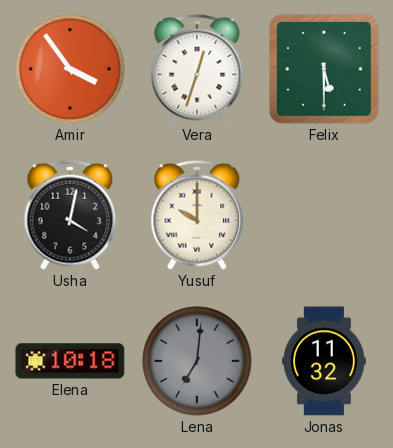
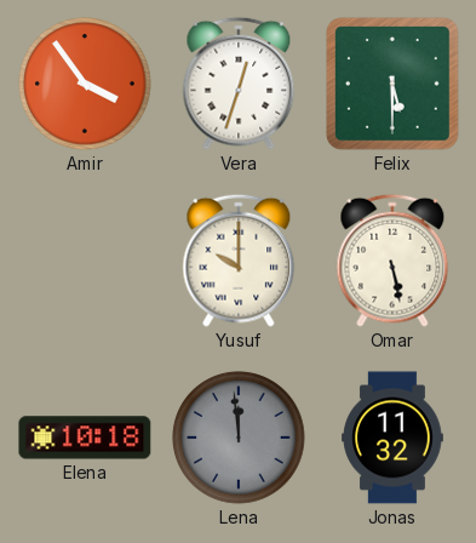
Usha: 4:02 -> none (70, 215)
Omar: none -> 5:28 (392, 261)
Lena: 7:01 -> 11:59 (239, 438)
